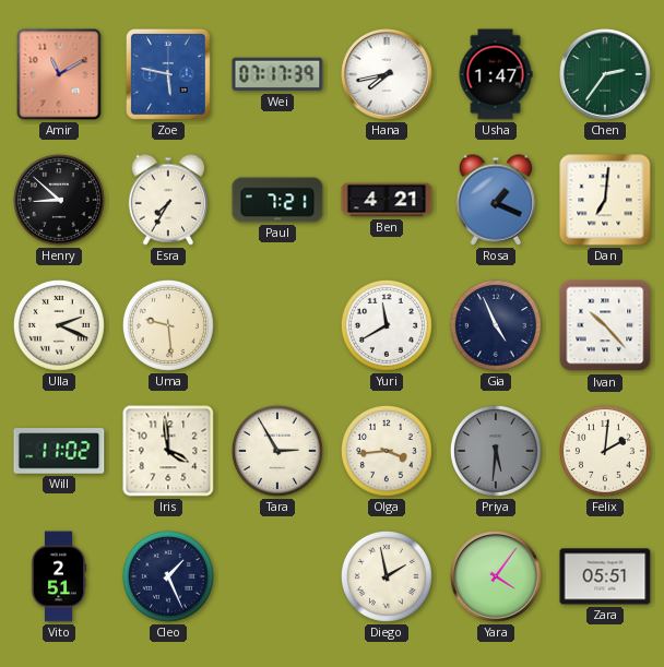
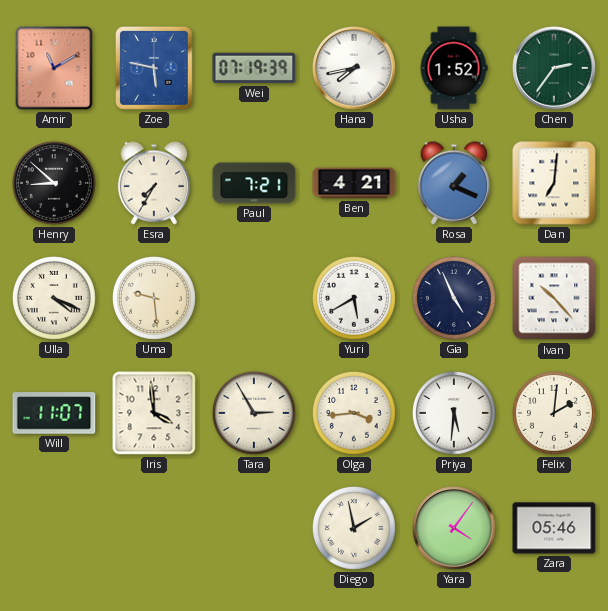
Wei: 07:17 -> 07:19 (254, 68)
Usha: 1:47 -> 1:52 (454, 68)
Ulla: 2:19 -> 4:19 (54, 298)
Yuri: 11:40 -> 5:40 (354, 298)
Will: 11:02 -> 11:07 (54, 413)
Priya dial: grey -> white (454, 413)
Vito: 2:51 -> none (59, 576)
Cleo: 1:26 -> none (168, 576)
Zara: 05:51 -> 05:46 (554, 528)
